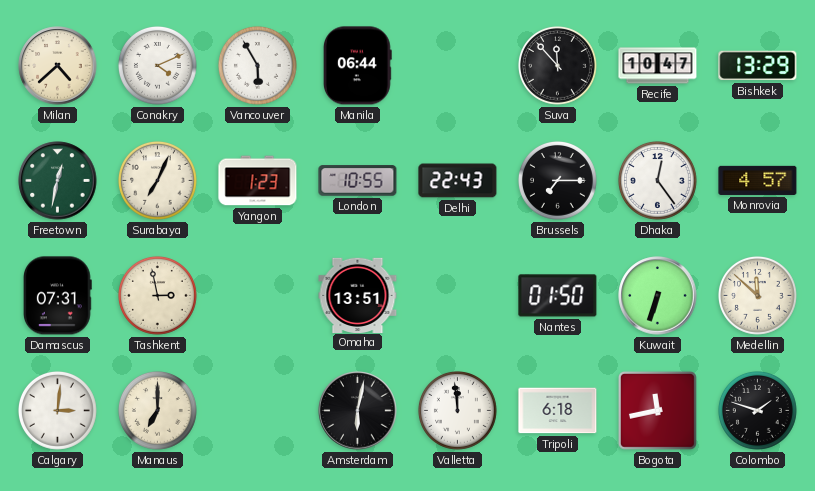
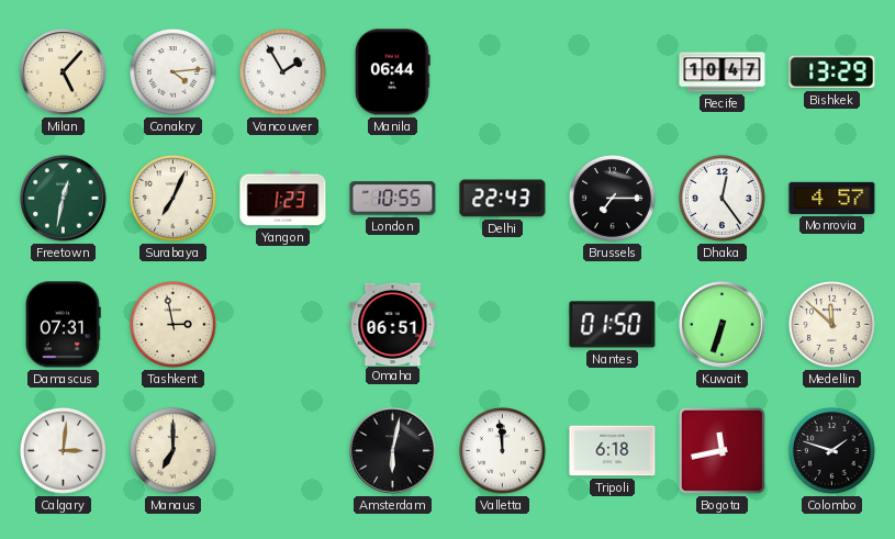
Milan: 4:38 -> 5:07 (64, 72)
Conakry: 4:11 -> 4:14 (172, 71)
Vancouver: 5:55 -> 1:55 (282, 71)
Suva: 11:53 -> none (557, 65)
Omaha: 13:51 -> 06:51 (393, 324)
